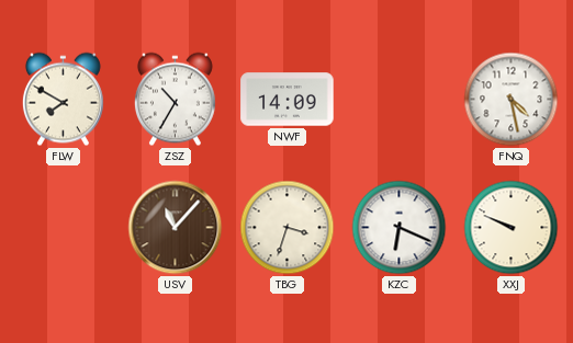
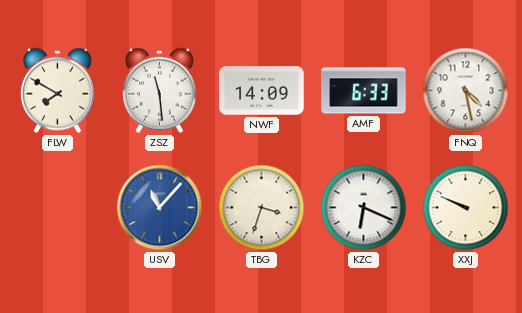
ZSZ: 10:35 -> 11:29 (159, 91)
AMF: none -> 6:33 (364, 91)
USV dial: brown -> blue (160, 208)
